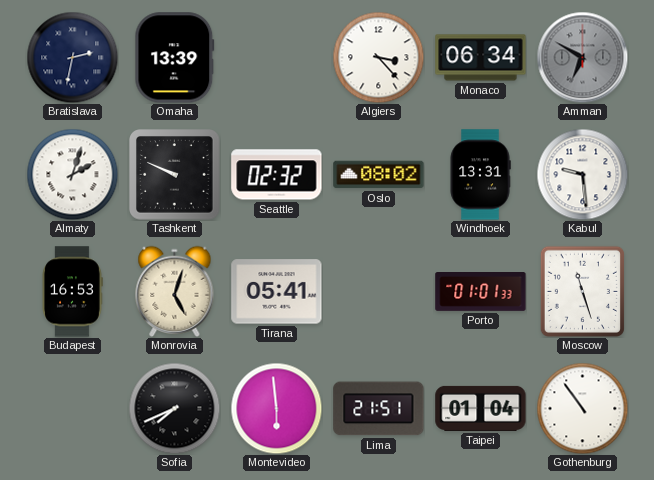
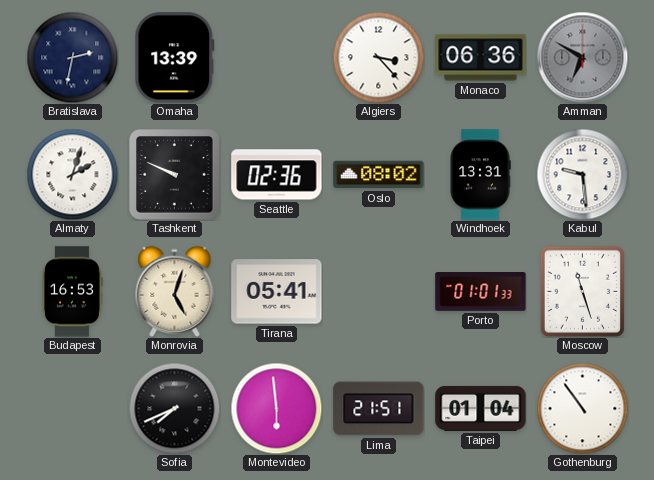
Monaco: 06:34 -> 06:36 (481, 58)
Seattle: 02:32 -> 02:36 (277, 175)
